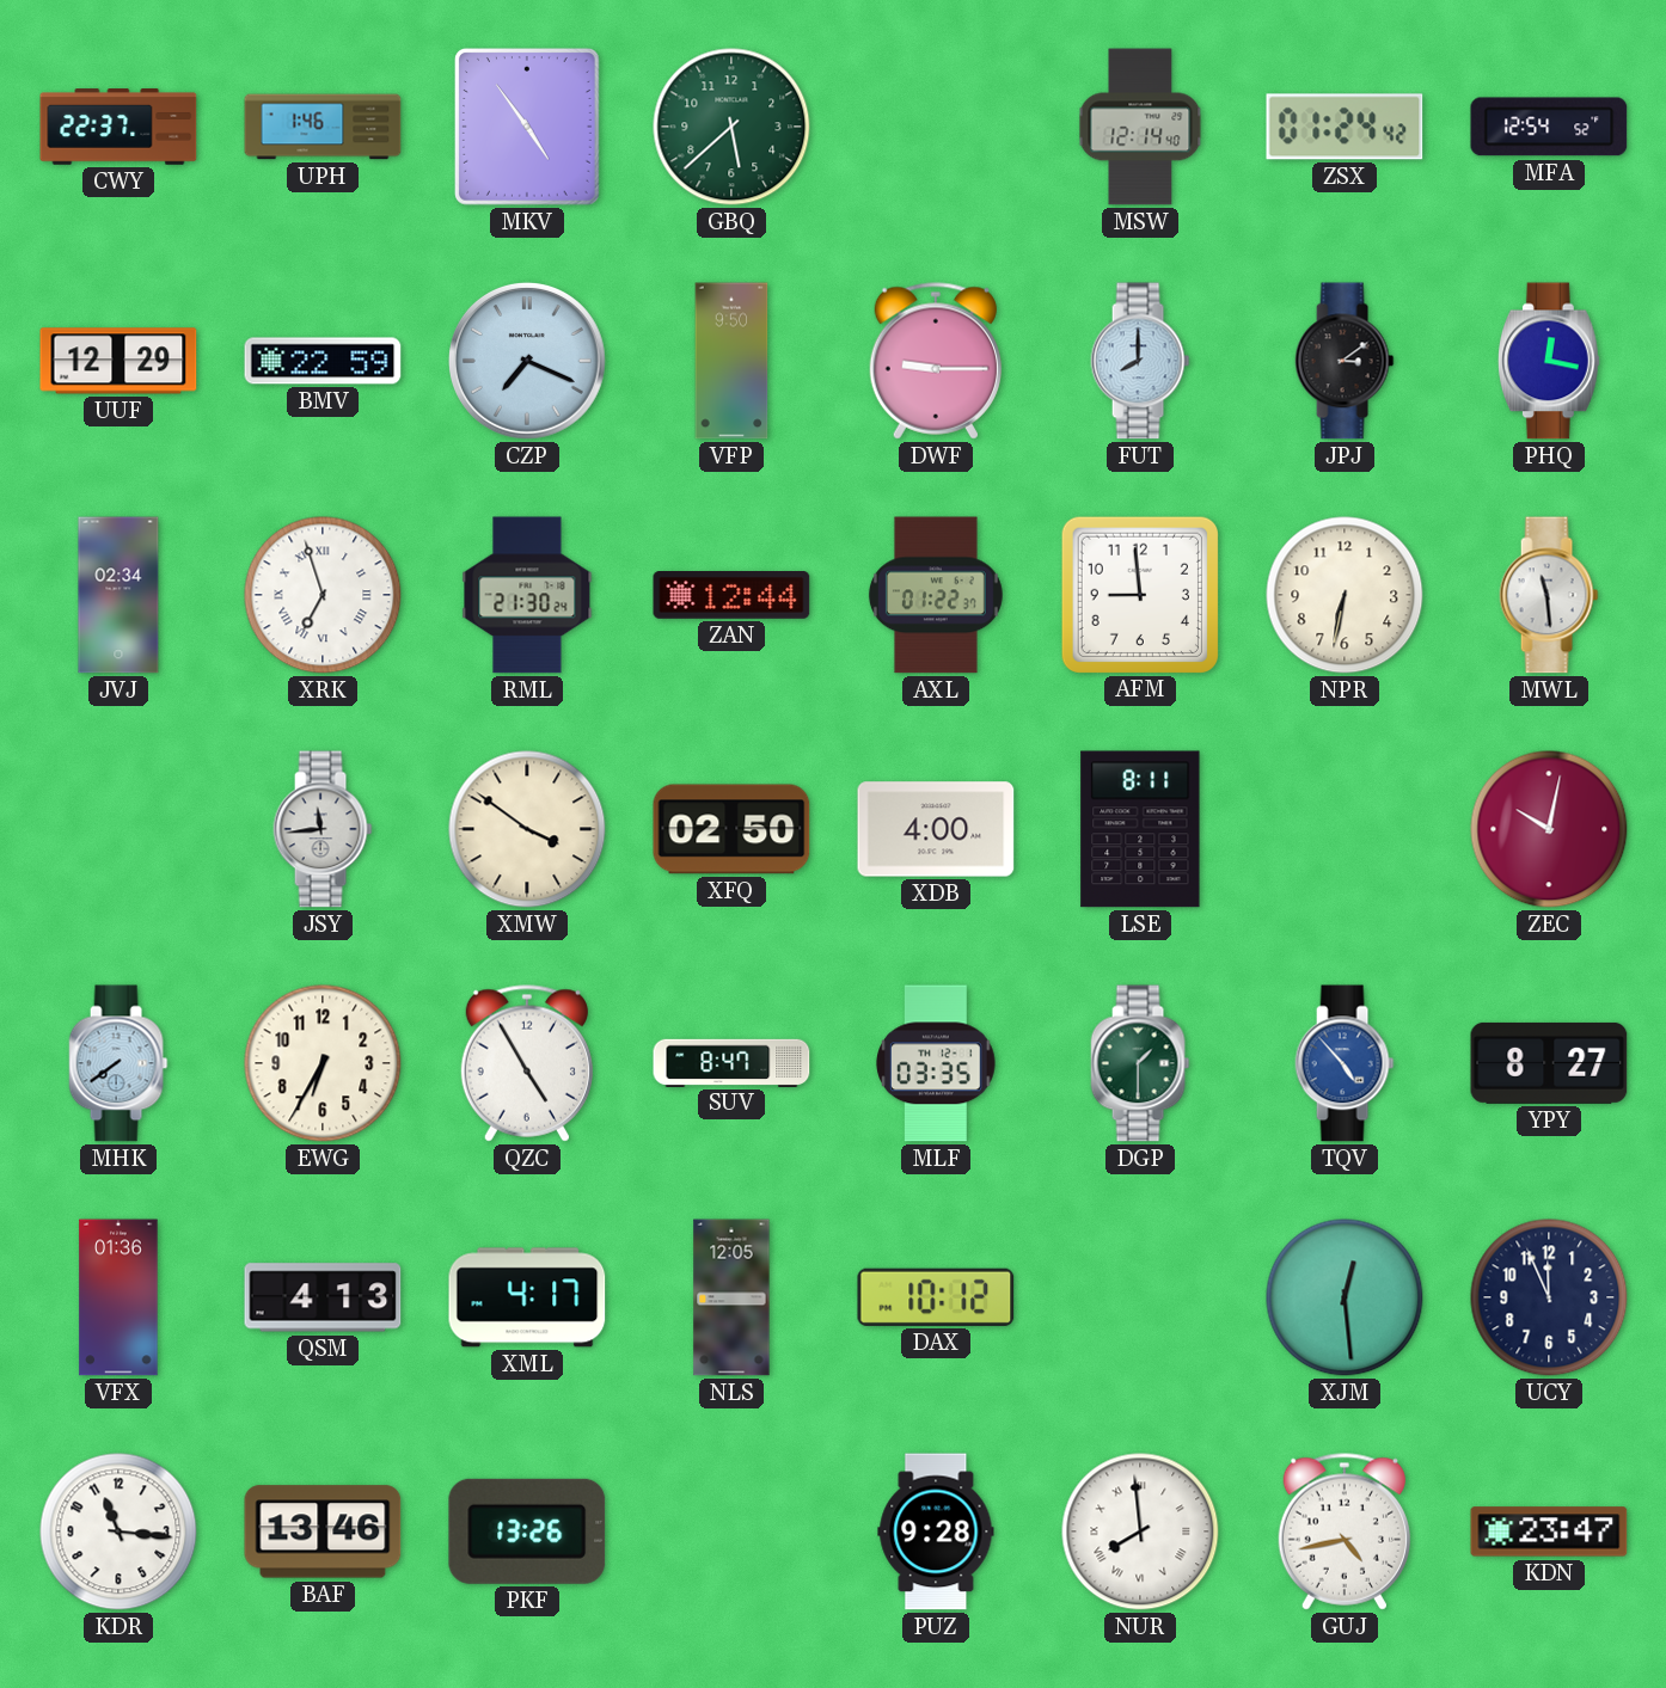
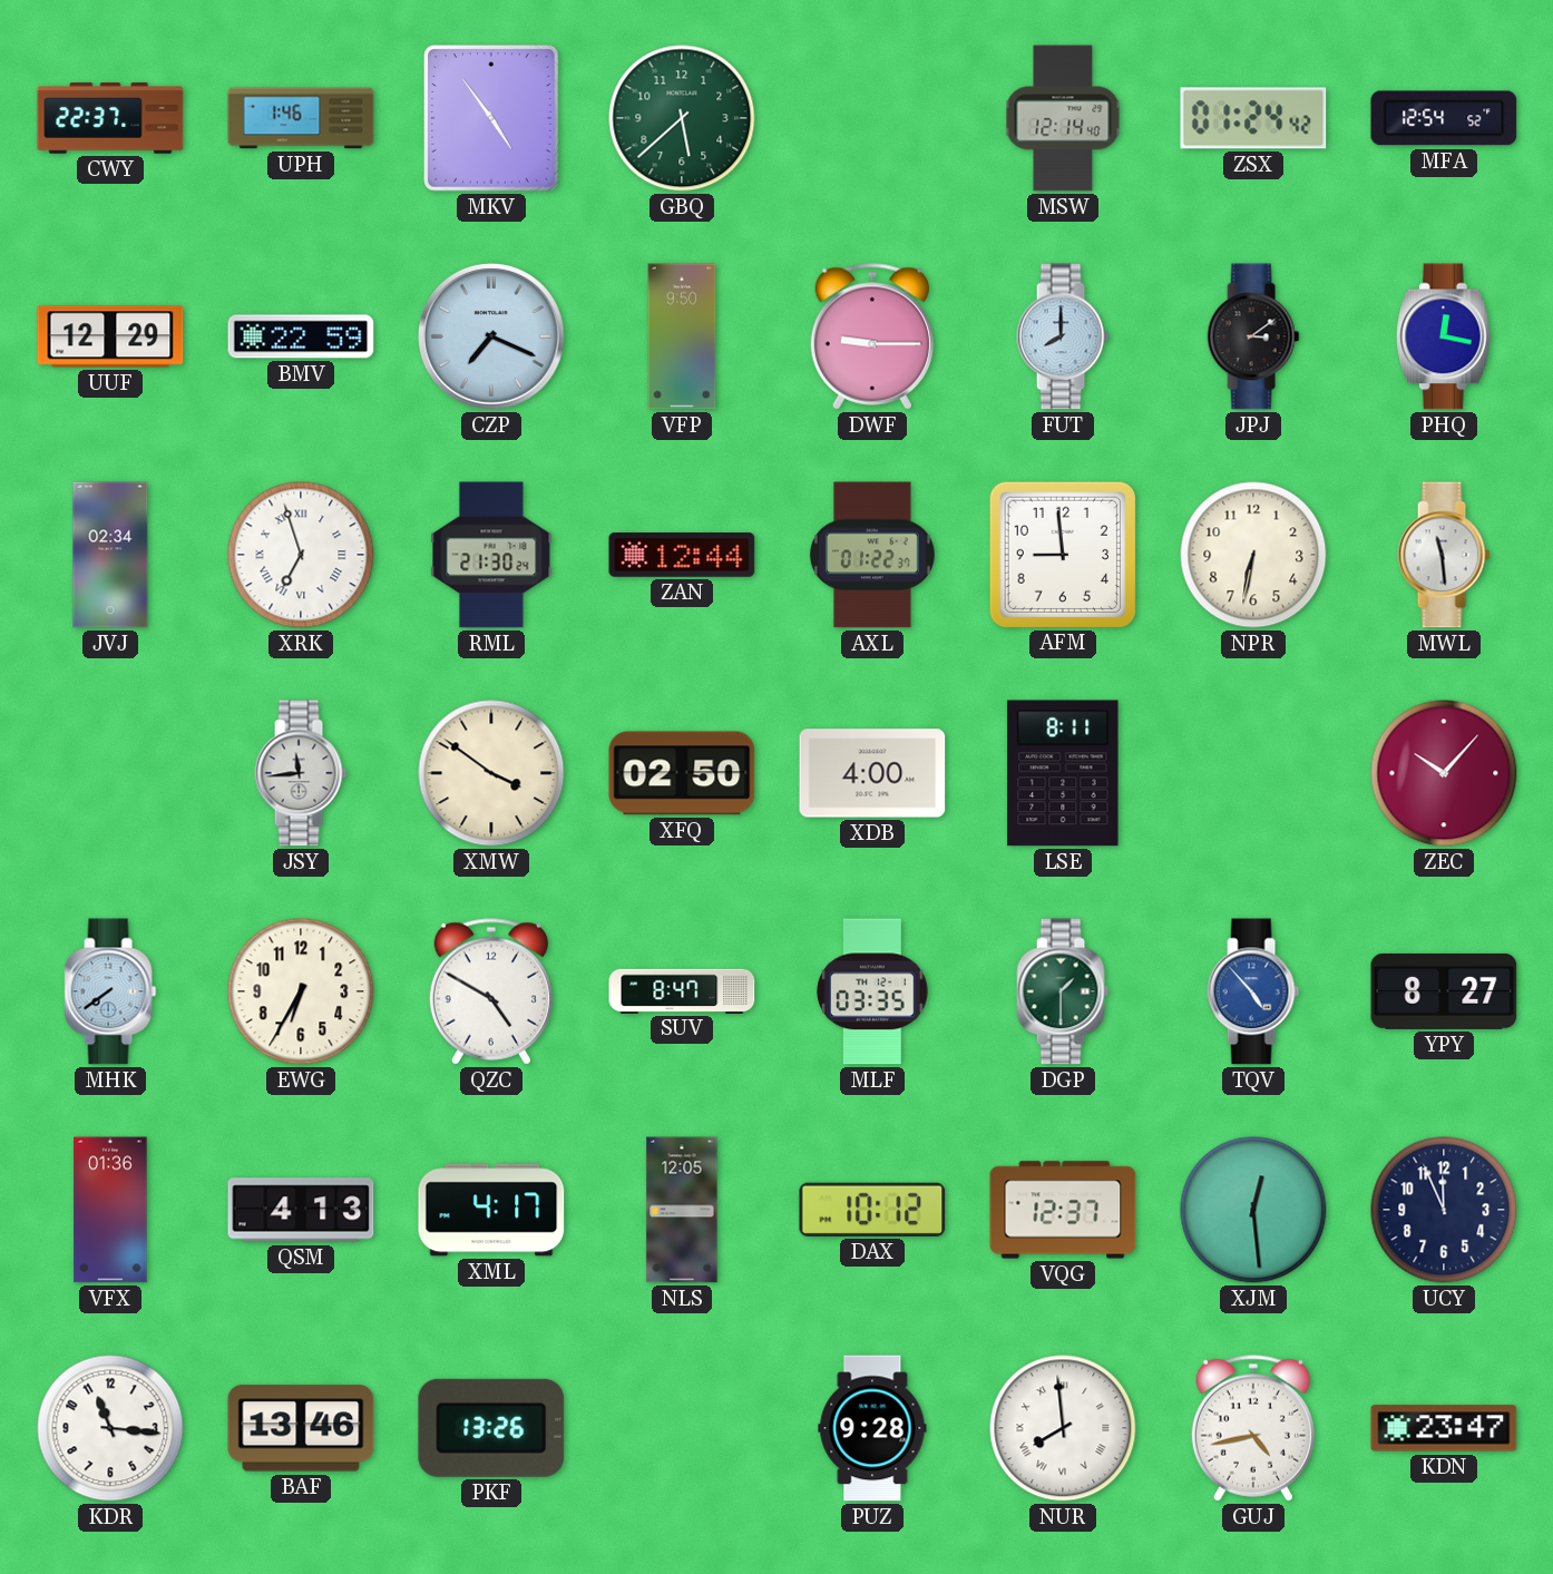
ZEC: 10:02 -> 10:07 (1444, 773)
QZC: 4:55 -> 4:50 (491, 991)
VQG: none -> 12:37 (1063, 1210)
